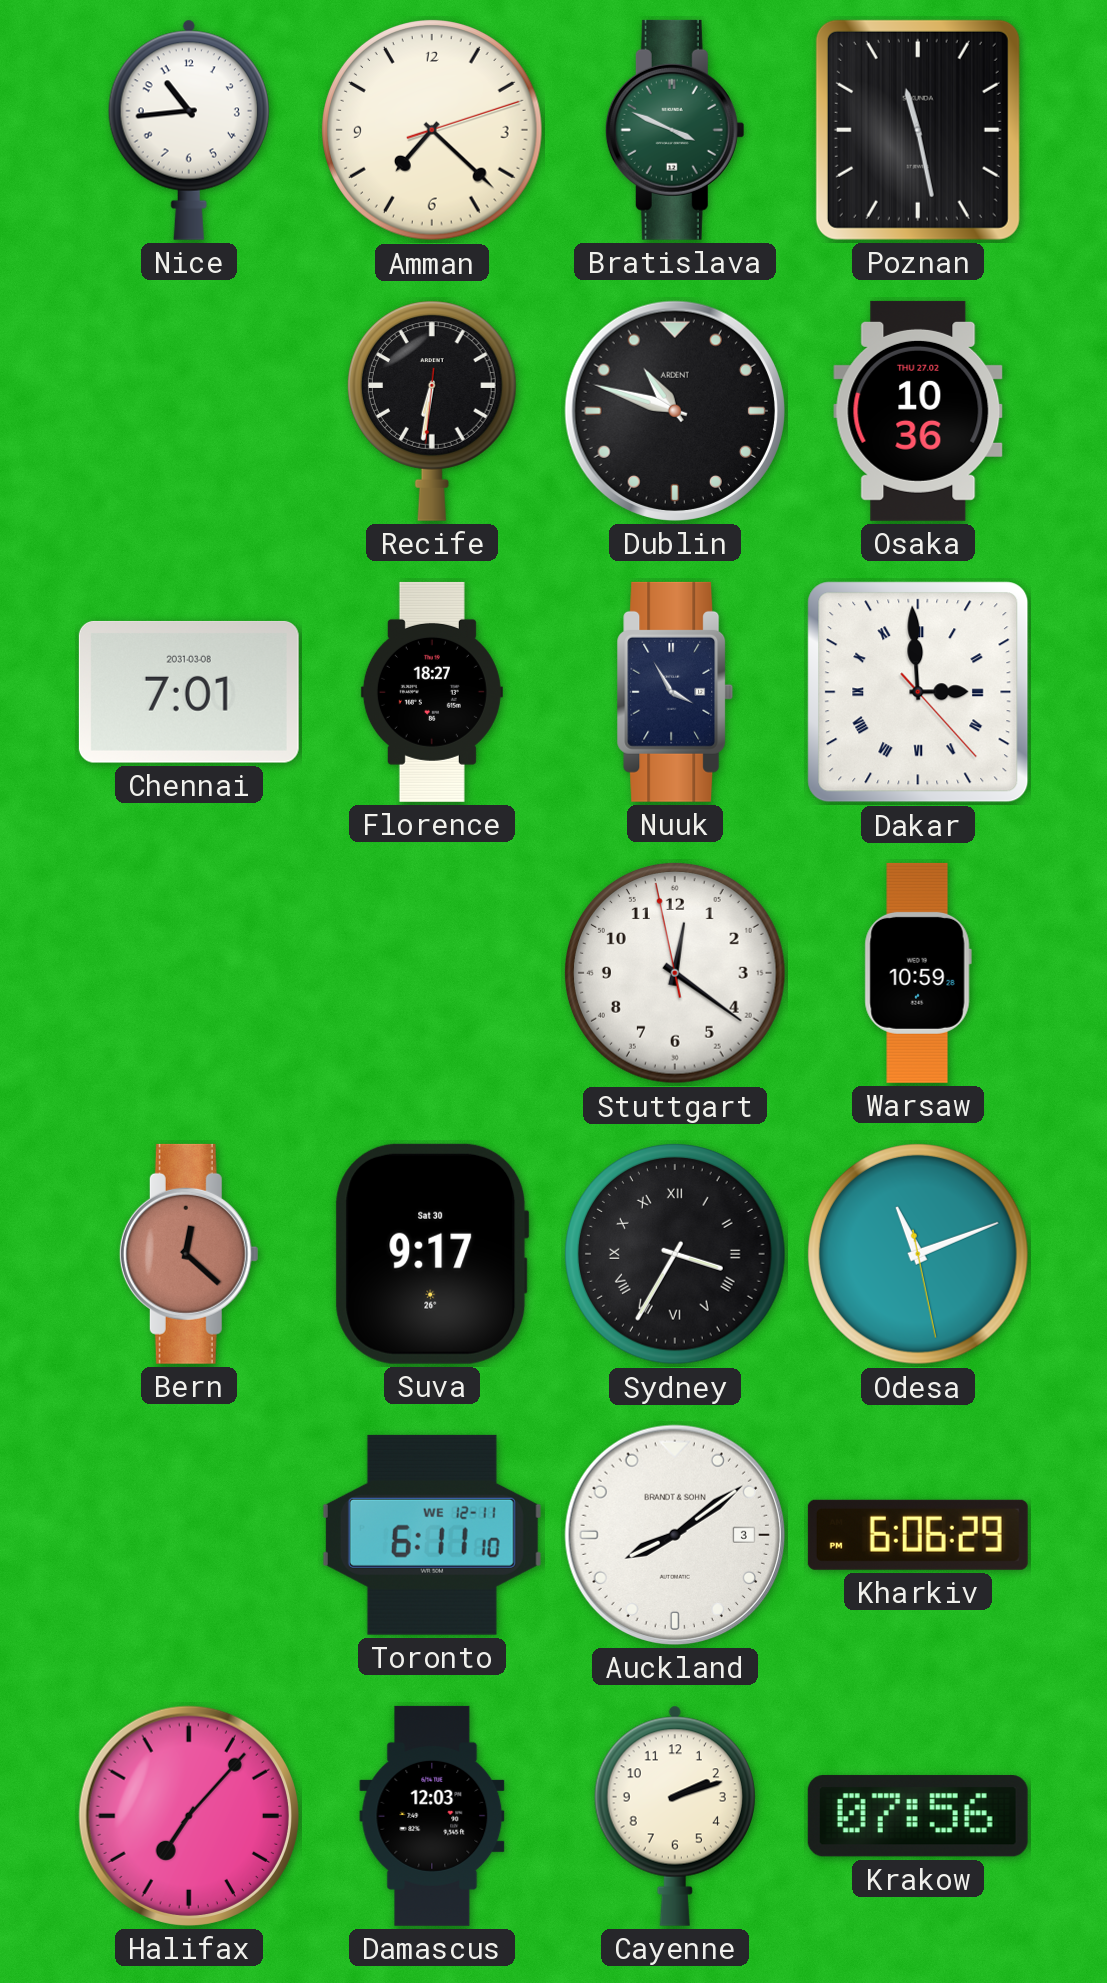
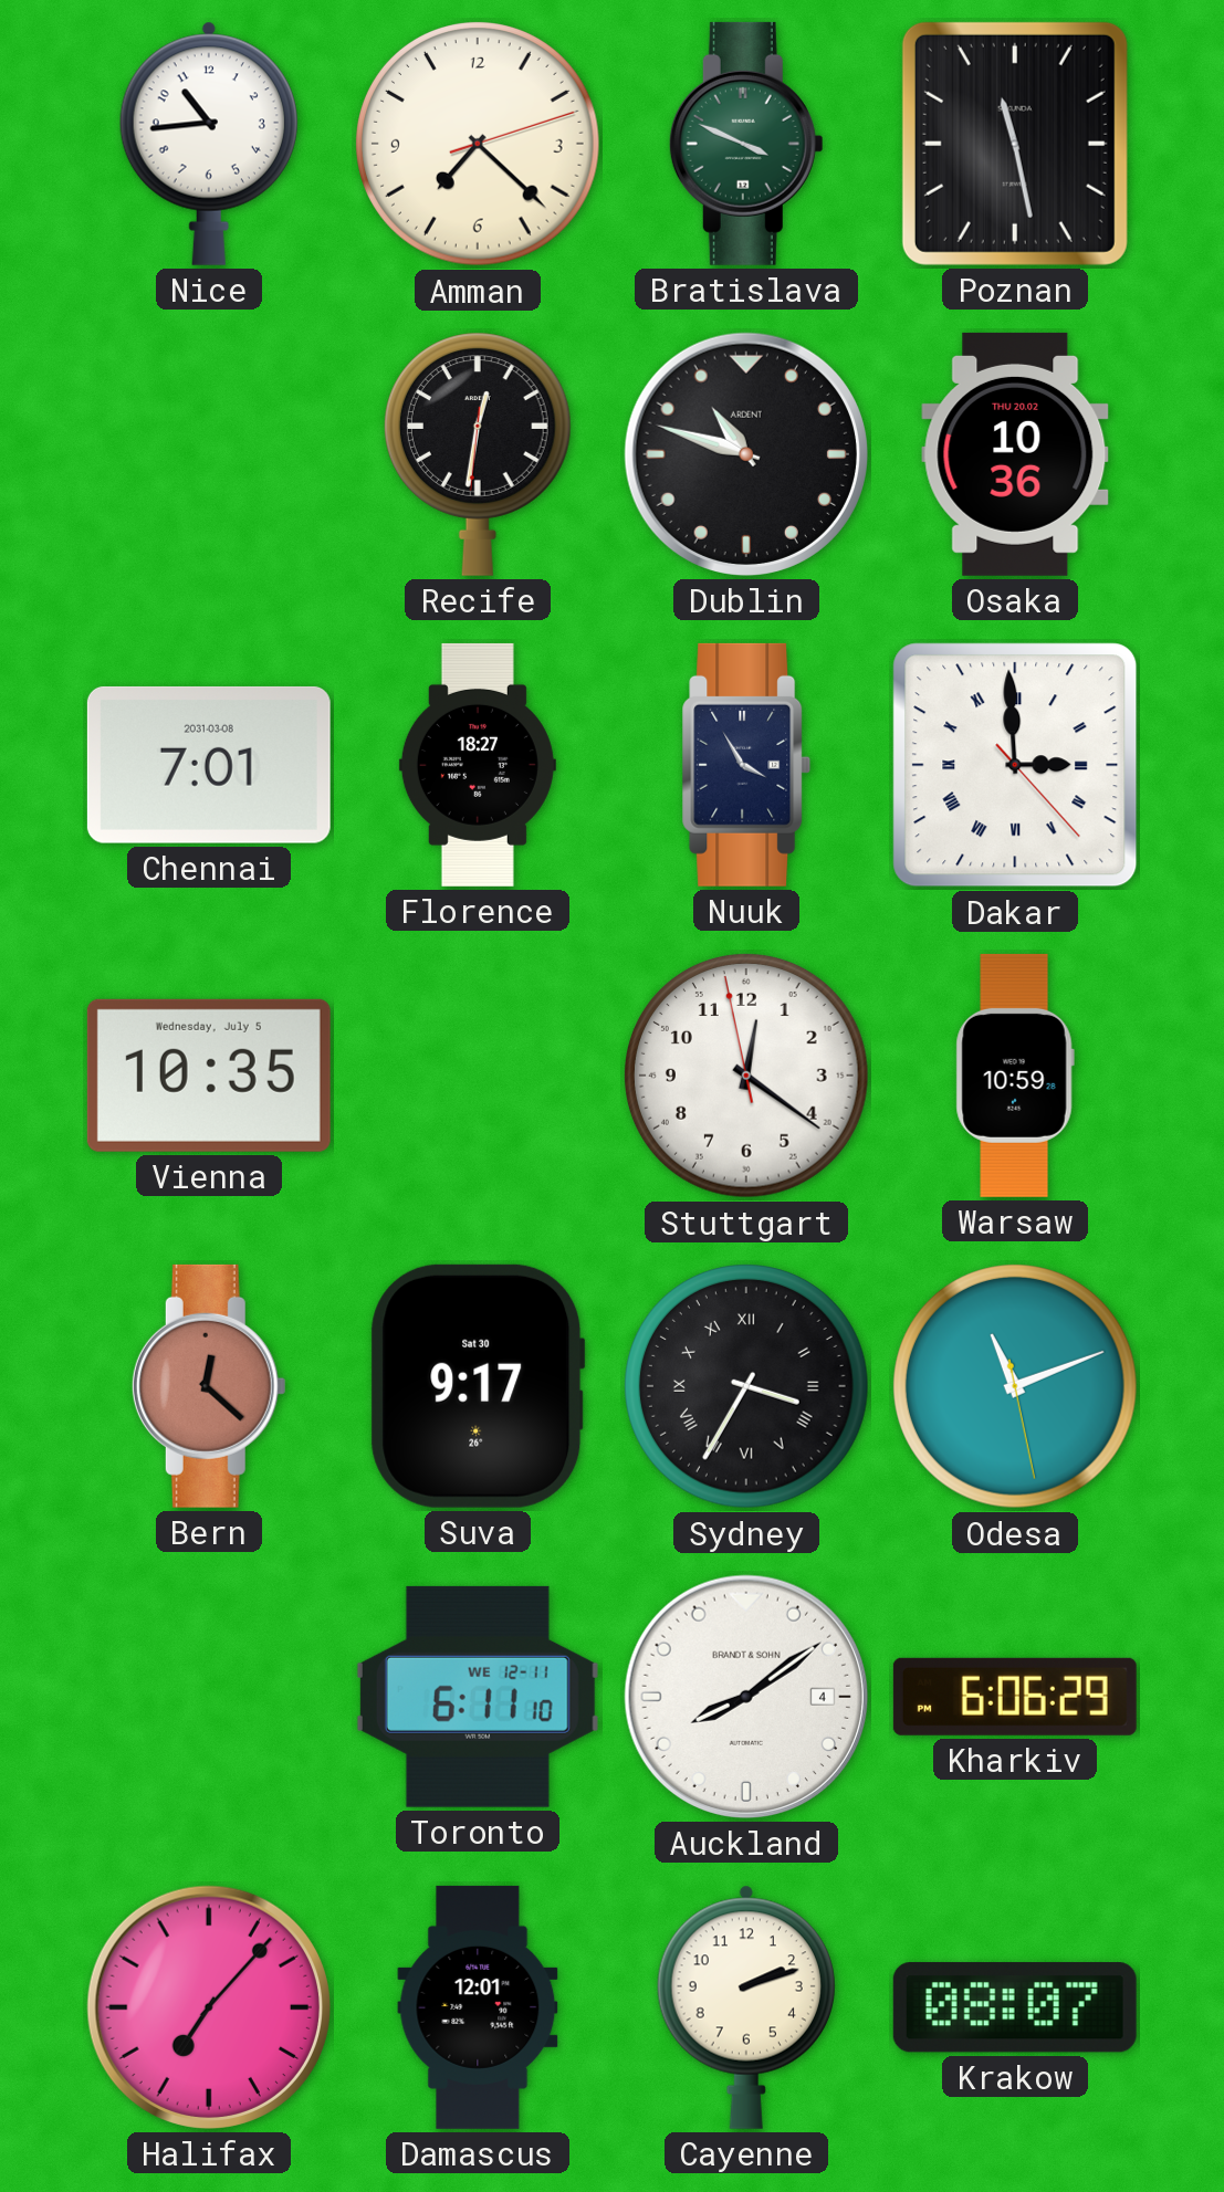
Recife: 6:31 -> 12:31 (478, 454)
Osaka date: THU 27.02 -> THU 20.02 (1015, 454)
Vienna: none -> 10:35 (209, 1076)
Auckland date: 3 -> 4 (746, 1697)
Damascus: 12:03 -> 12:01 (478, 2007)
Krakow: 07:56 -> 08:07 (1015, 2007)
